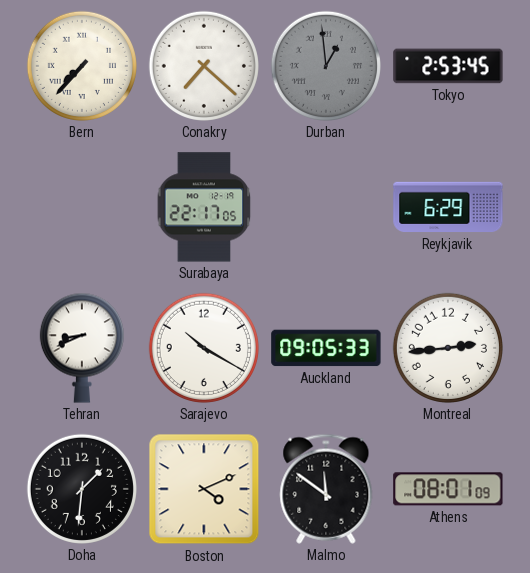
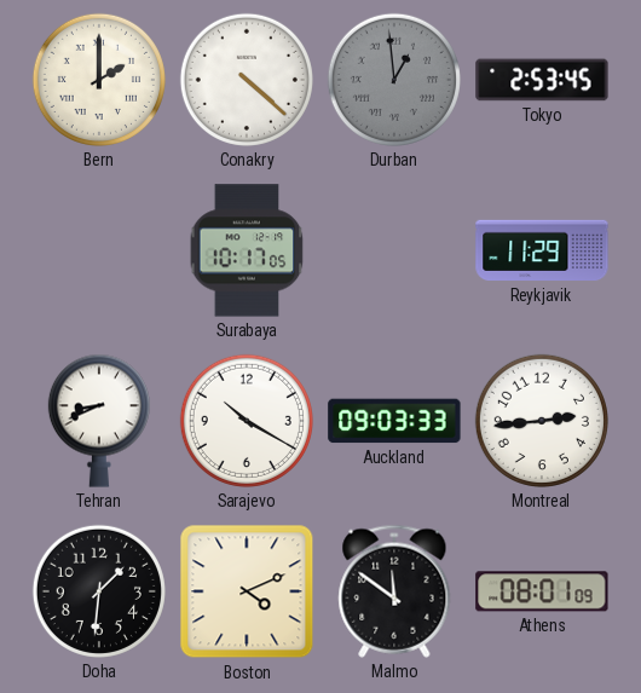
Bern: 7:37 -> 2:00 (99, 80)
Conakry: 7:22 -> 4:22 (247, 80)
Surabaya: 22:17 -> 10:17 (247, 250)
Reykjavik: 6:29 -> 11:29 (542, 250)
Auckland: 09:05 -> 09:03 (394, 421)
